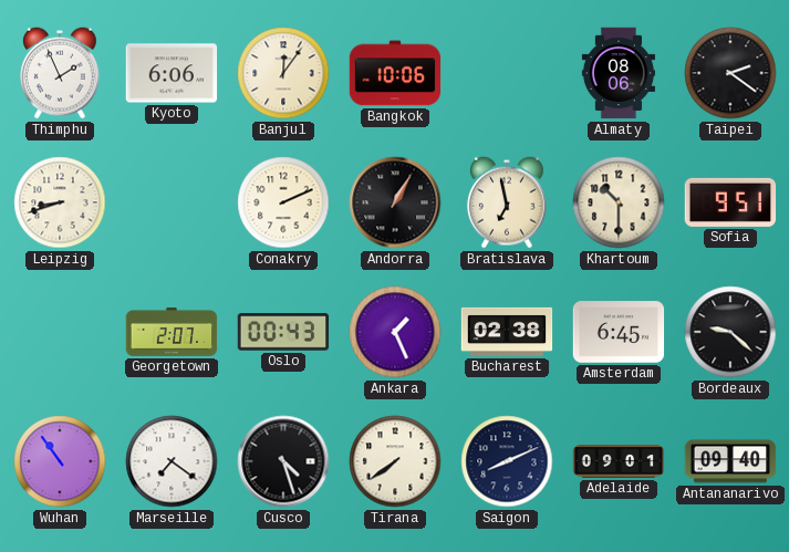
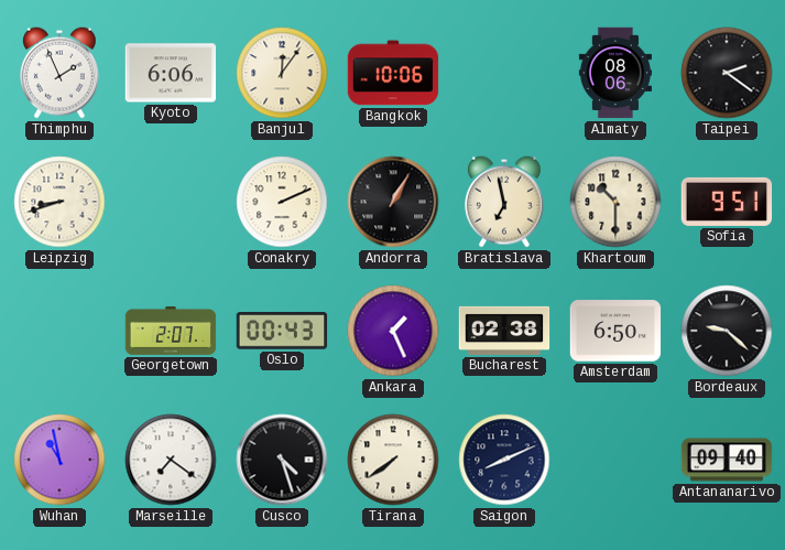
Amsterdam: 6:45 -> 6:50 (615, 331)
Wuhan: 10:54 -> 10:58 (59, 460)
Adelaide: 09:01 -> none (619, 461)
